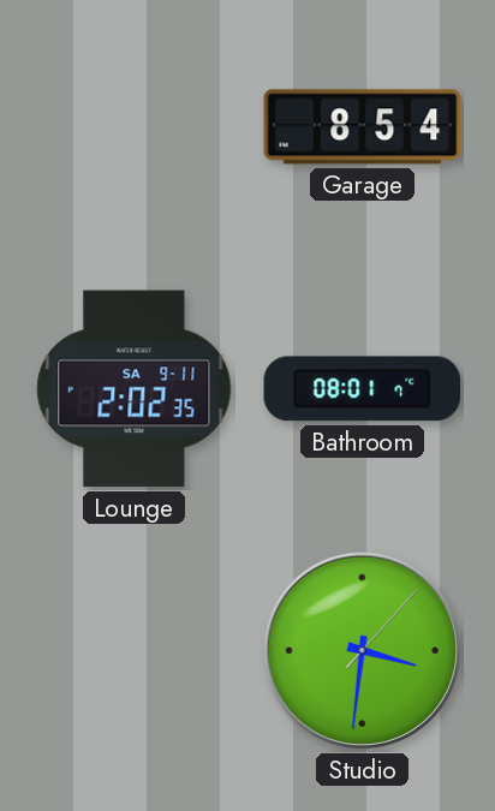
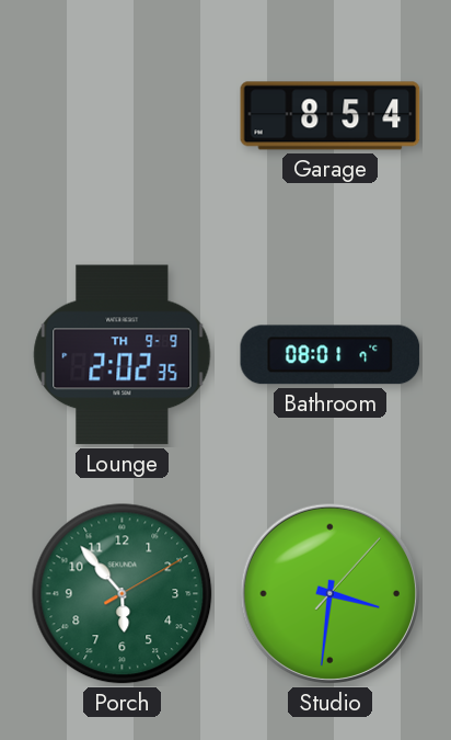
Lounge date: SA 9-11 -> TH 9-9 (123, 355)
Porch: none -> 5:53 (123, 594)
